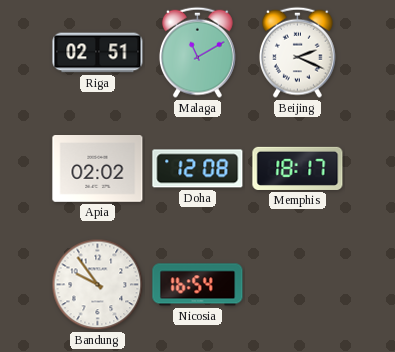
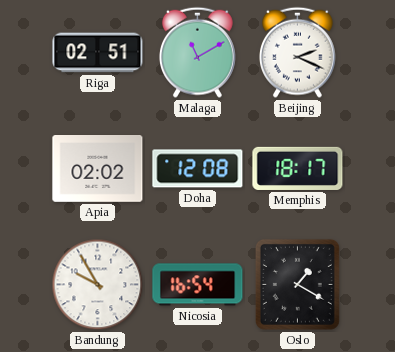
Bandung: 9:54 -> 9:55 (98, 285)
Oslo: none -> 1:20 (297, 284)
